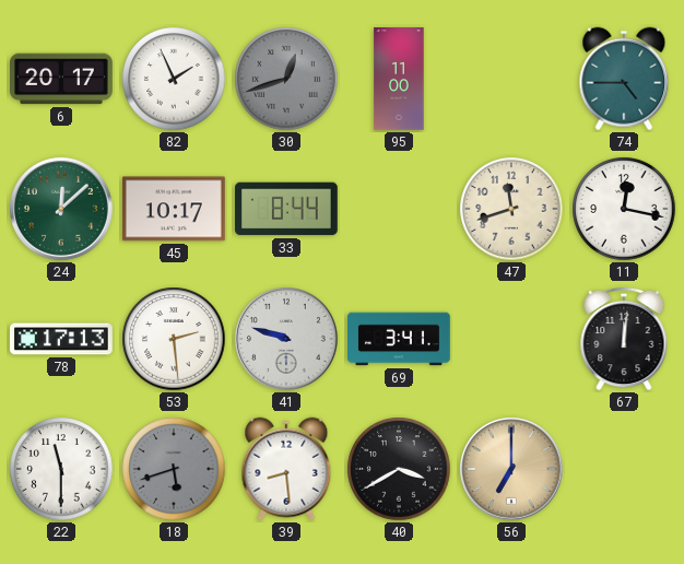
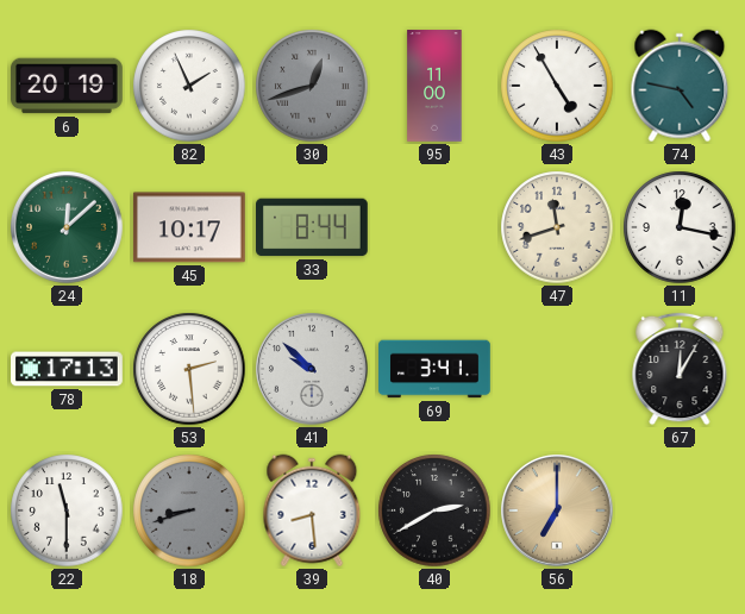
6: 20:17 -> 20:19 (68, 86)
43: none -> 4:55 (557, 86)
74: 4:45 -> 4:47 (680, 86)
41: 9:48 -> 9:52 (312, 369)
67: 12:01 -> 12:05 (680, 369)
18: 5:42 -> 8:42 (189, 510)
40: 3:40 -> 2:40 (434, 510)
